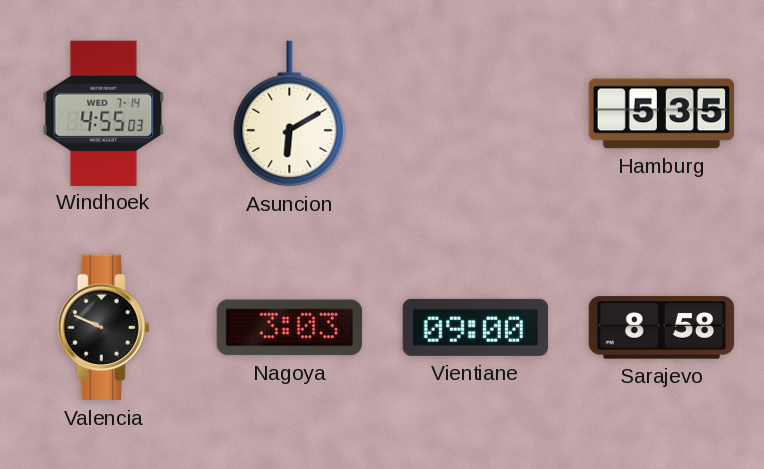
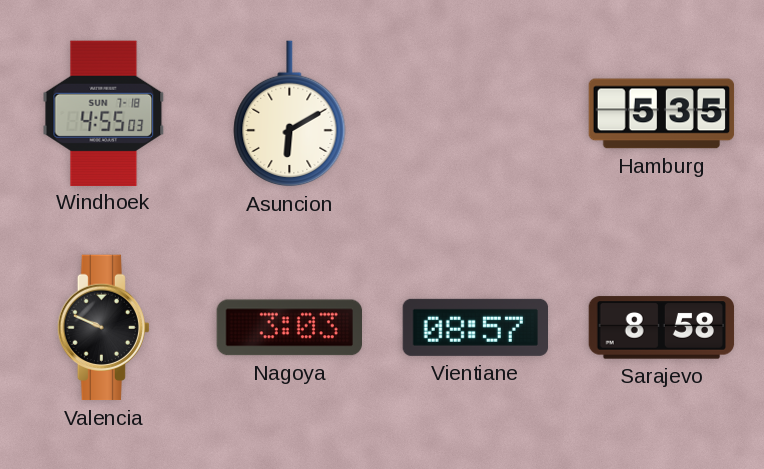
Windhoek date: WED 7-14 -> SUN 7-18 (104, 113)
Vientiane: 09:00 -> 08:57 (475, 327)
